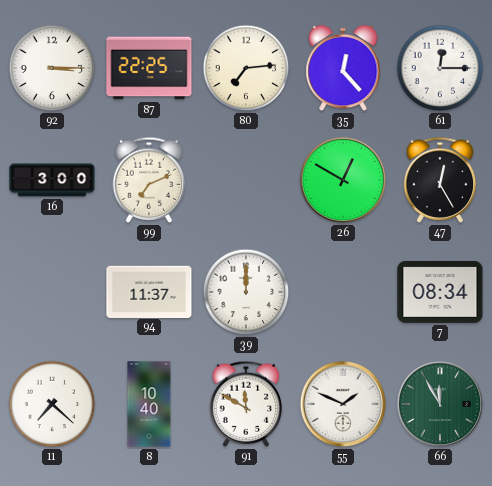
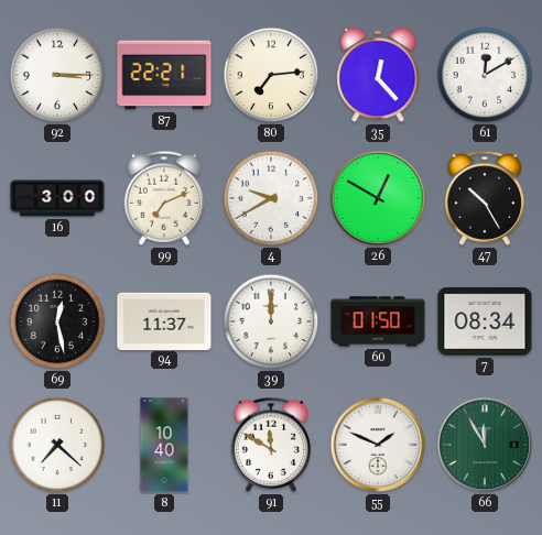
87: 22:25 -> 22:21 (164, 75)
61: 12:15 -> 12:10 (485, 75)
4: none -> 9:40 (271, 198)
47: 12:25 -> 10:25 (485, 198)
69: none -> 12:28 (57, 321)
60: none -> 01:50 (378, 321)
